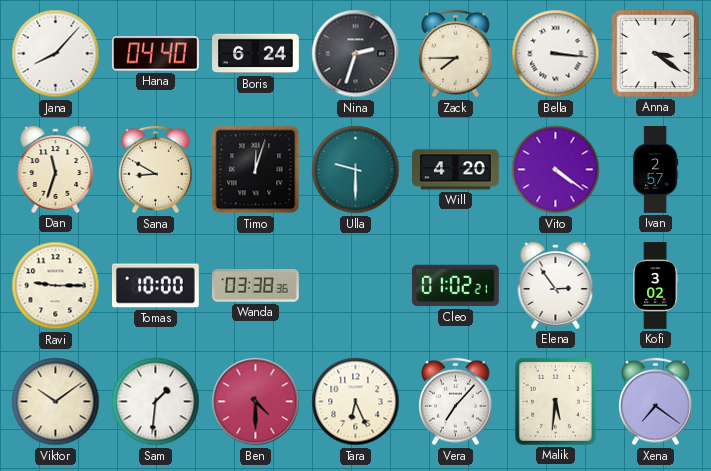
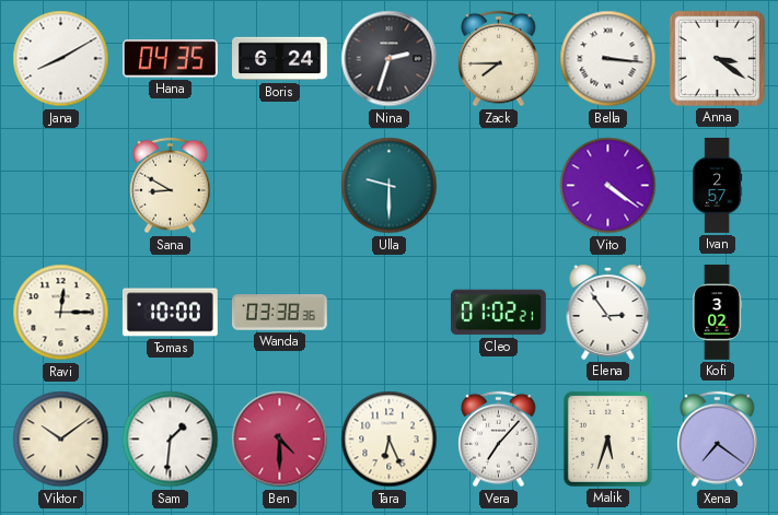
Jana: 8:07 -> 8:10 (61, 59)
Hana: 04:40 -> 04:35 (170, 59)
Dan: 11:33 -> none (56, 169)
Timo: 12:03 -> none (256, 170)
Will: 4:20 -> none (456, 170)
Ravi: 9:15 -> 12:15 (61, 313)
Malik: 5:31 -> 5:33 (607, 438)
